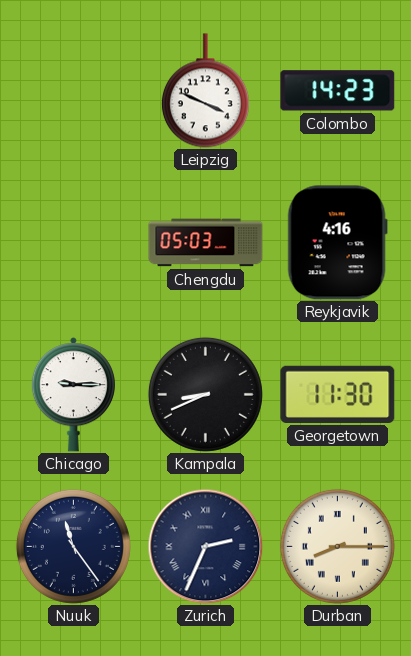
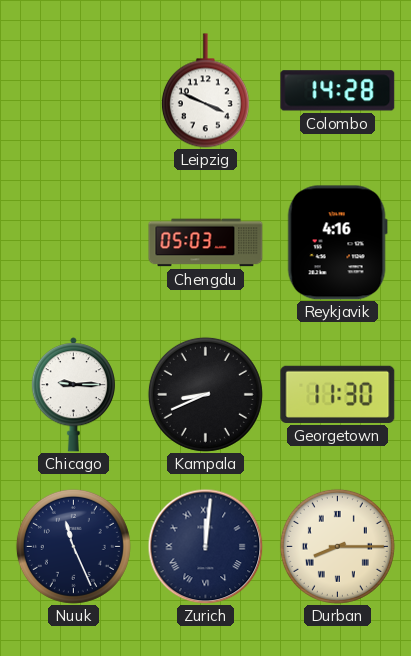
Colombo: 14:23 -> 14:28 (338, 91)
Nuuk: 11:24 -> 11:26 (73, 546)
Zurich: 2:34 -> 12:01 (205, 546)
